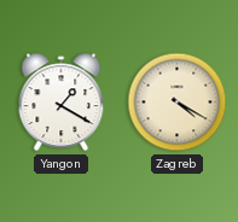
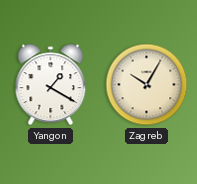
Zagreb: 4:20 -> 10:05 (147, 85)
